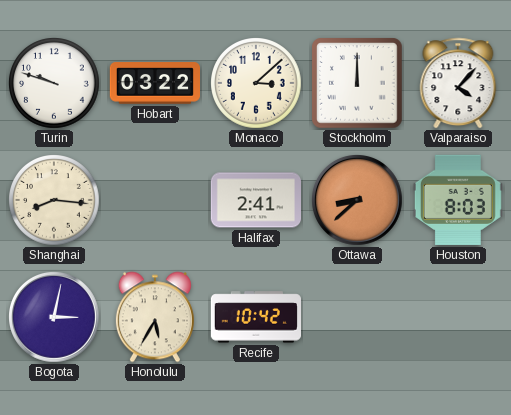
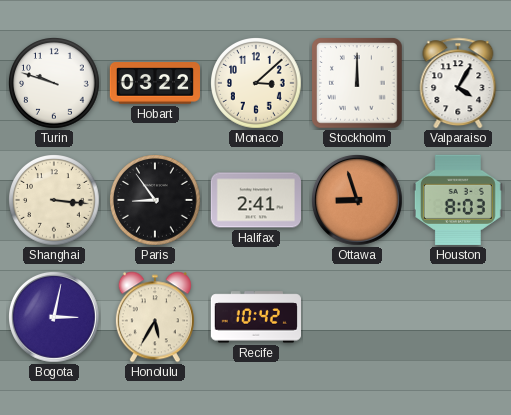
Valparaiso: 4:07 -> 4:05 (458, 83)
Shanghai: 8:16 -> 3:16 (55, 201)
Paris: none -> 8:54 (156, 201)
Ottawa: 8:38 -> 8:57 (358, 201)
